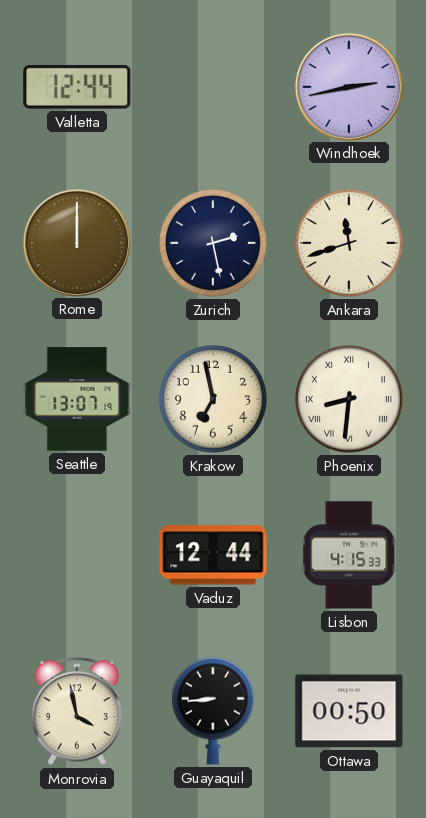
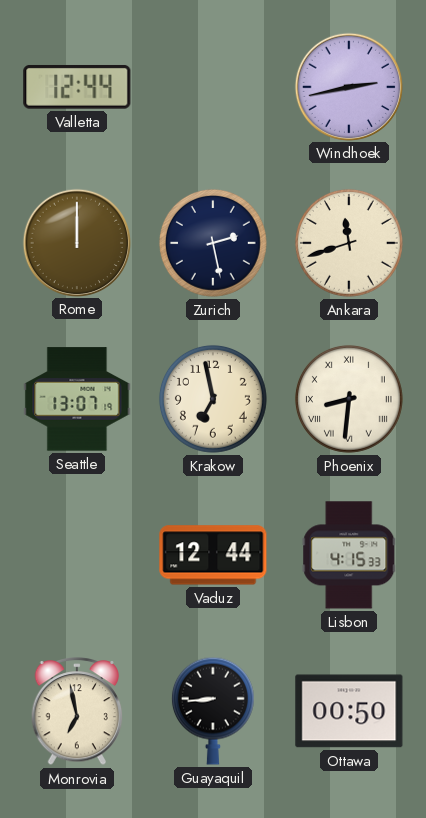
Monrovia: 3:58 -> 6:58 (77, 712)
